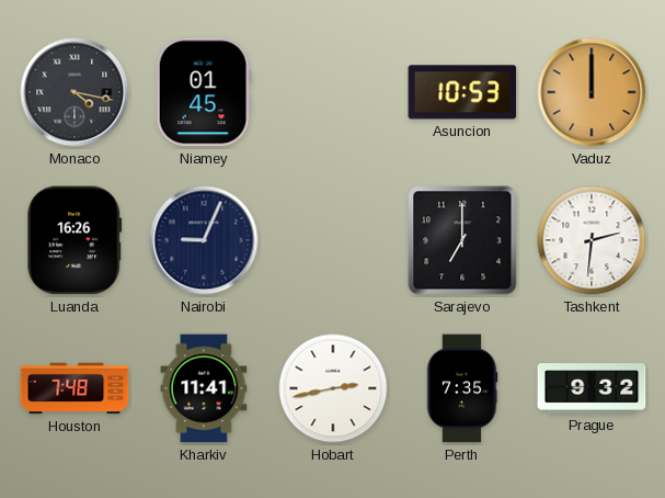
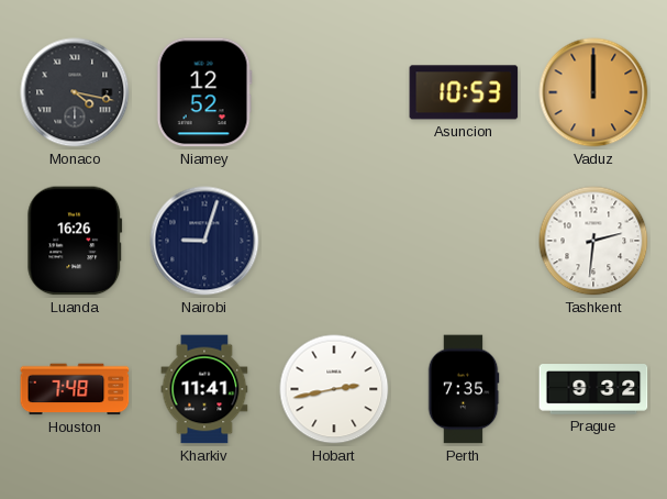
Niamey: 01:45 -> 12:52 (204, 92)
Nairobi: 9:04 -> 9:03 (204, 241)
Sarajevo: 7:00 -> none (462, 240)
